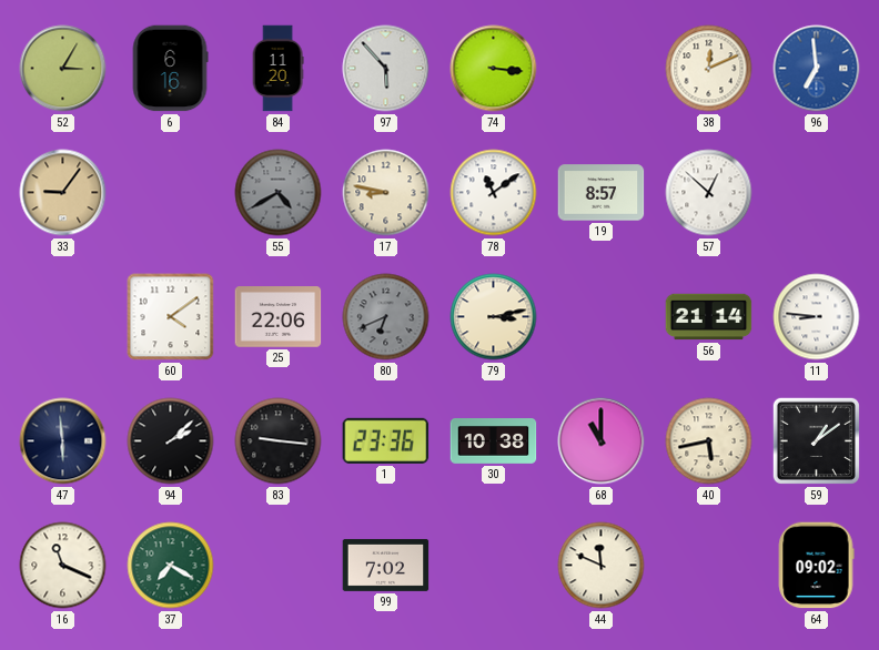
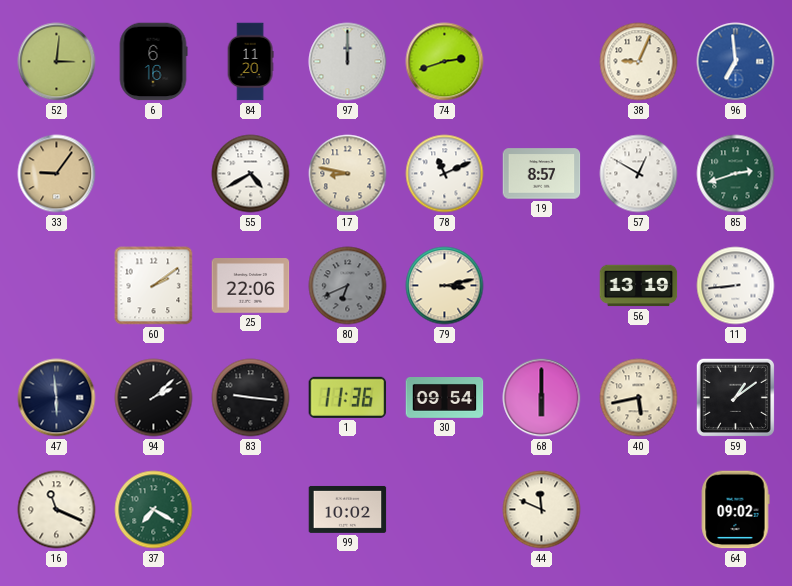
52: 3:05 -> 3:01 (57, 62)
97: 5:53 -> 12:00 (348, 62)
74: 3:16 -> 2:42 (445, 62)
38: 12:11 -> 9:04 (639, 62)
55 dial: grey -> white (251, 174)
78: 11:09 -> 11:11 (445, 174)
57: 12:52 -> 12:50 (639, 174)
85: none -> 2:42 (736, 174)
60: 4:09 -> 2:09 (154, 286)
56: 21:14 -> 13:19 (639, 286)
11: 8:46 -> 8:44 (736, 286)
1: 23:36 -> 11:36 (348, 397)
30: 10:38 -> 09:54 (445, 398)
68: 11:00 -> 6:00 (542, 398)
99: 7:02 -> 10:02 (348, 509)
